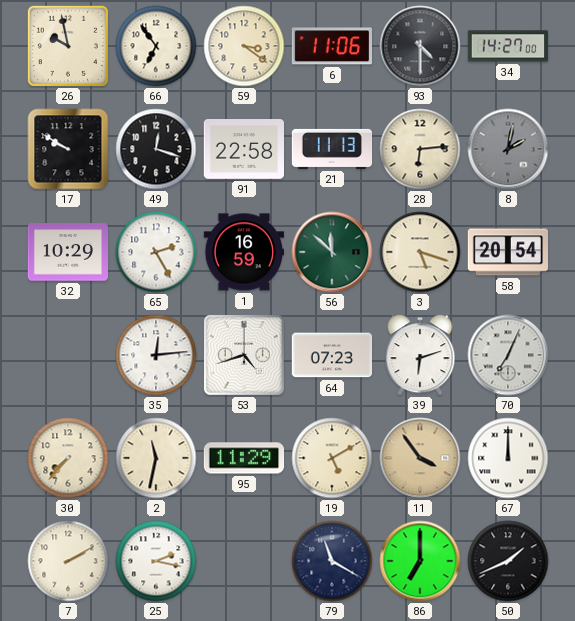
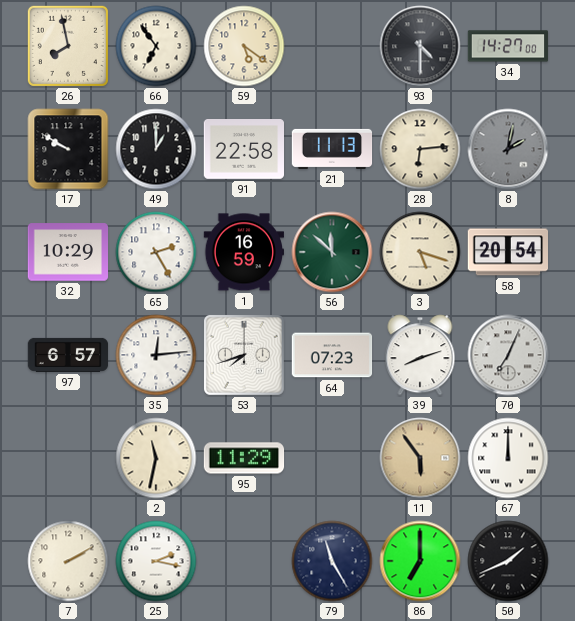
26: 9:58 -> 7:58 (68, 46)
59: 3:21 -> 5:21 (244, 46)
6: 11:06 -> none (331, 46)
49: 12:18 -> 1:00 (156, 149)
97: none -> 6:57 (68, 355)
53: 4:42 -> 7:42 (244, 355)
39: 6:12 -> 8:12 (420, 355)
30: 7:37 -> none (68, 458)
19: 5:10 -> none (332, 458)
11: 3:54 -> 5:54 (420, 458)
79: 11:20 -> 11:25 (332, 561)
